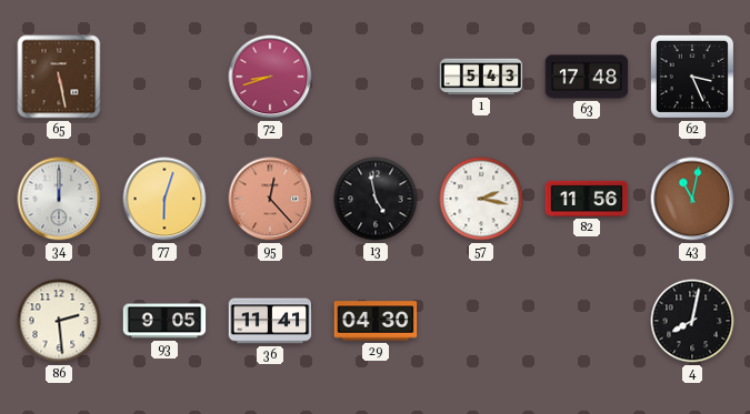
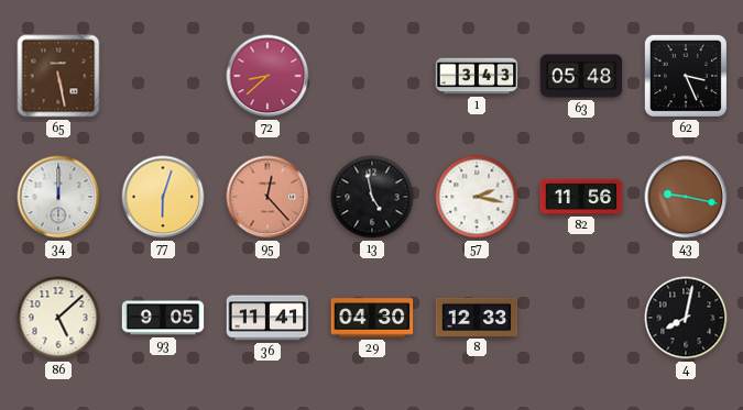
72: 8:42 -> 8:38 (267, 76)
1: 5:43 -> 3:43 (477, 76)
63: 17:48 -> 05:48 (581, 76)
43: 11:02 -> 9:17 (686, 197)
86: 2:29 -> 5:08 (58, 318)
8: none -> 12:33 (477, 317)
